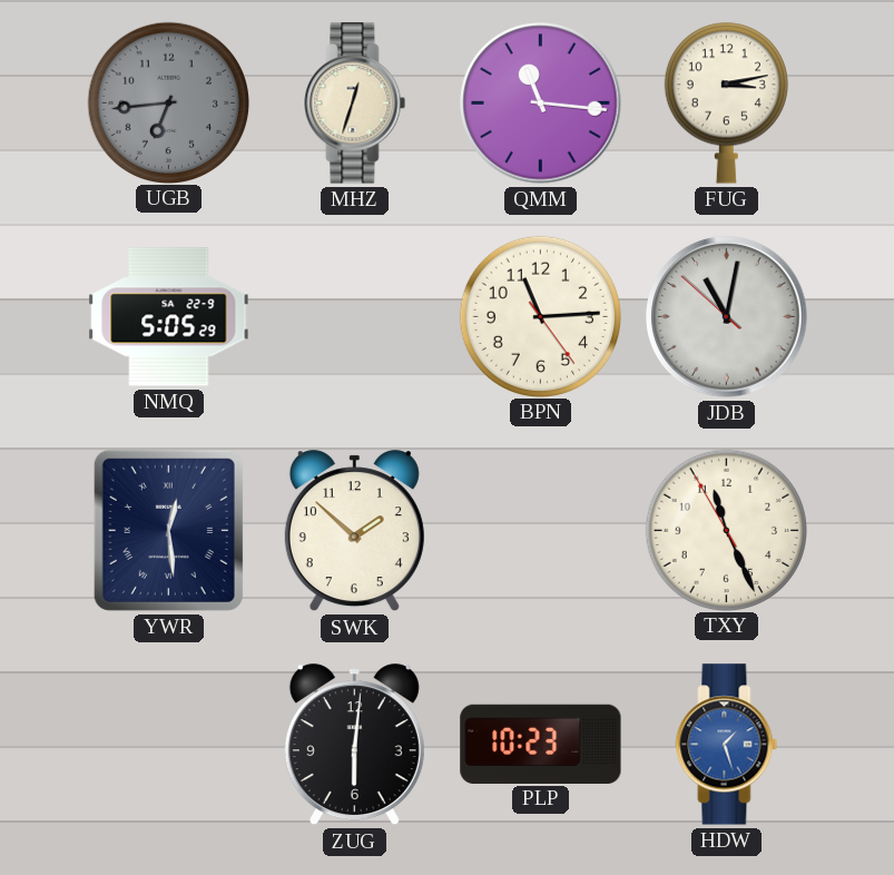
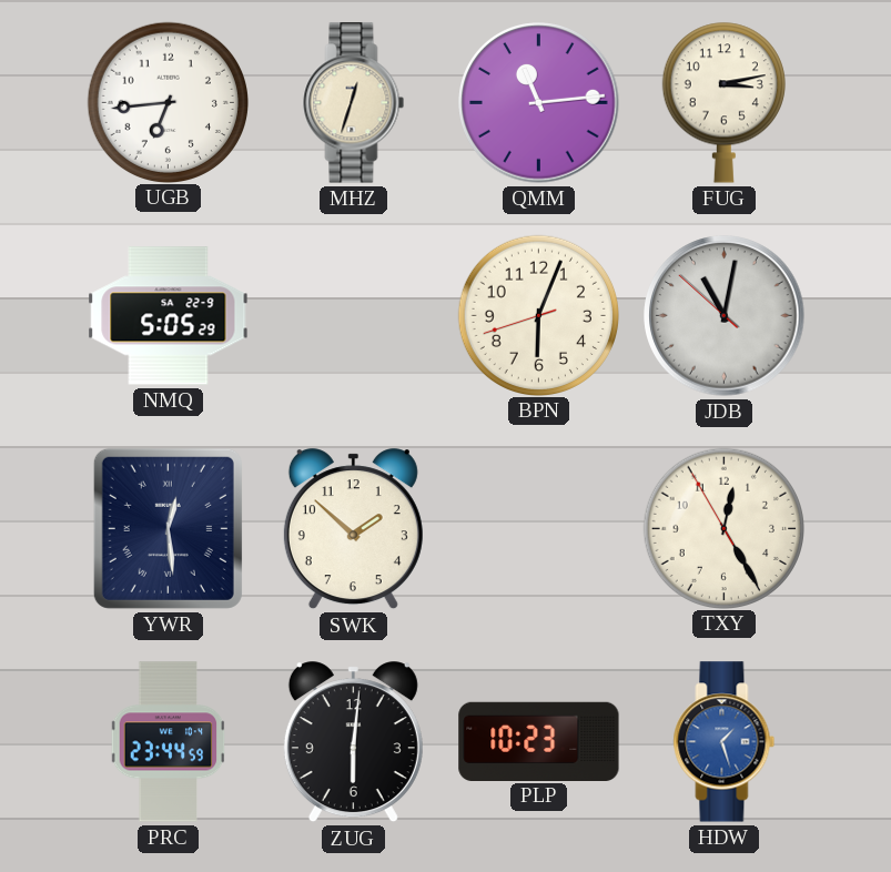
UGB dial: grey -> white (168, 102)
QMM: 11:16 -> 11:14 (539, 103)
BPN: 11:14 -> 6:03 (538, 315)
TXY: 11:25 -> 12:24 (723, 528)
PRC: none -> 23:44 (169, 742)
